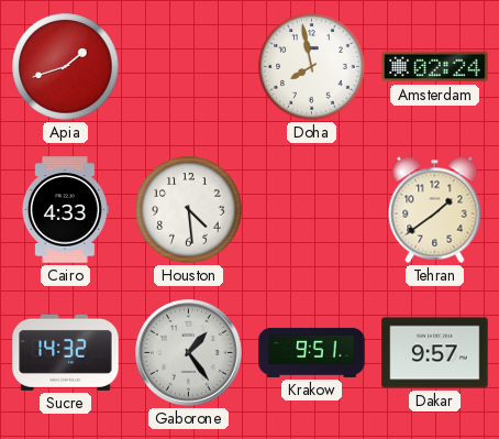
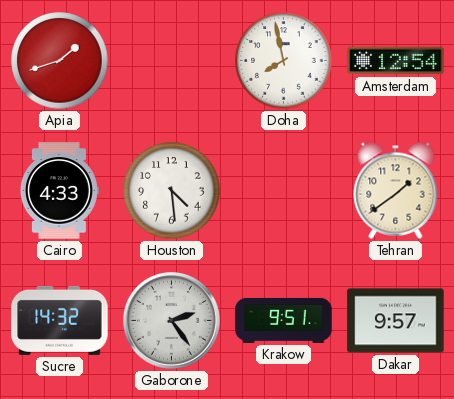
Amsterdam: 02:24 -> 12:54 (396, 61)
Gaborone: 1:24 -> 2:24 (172, 321)
